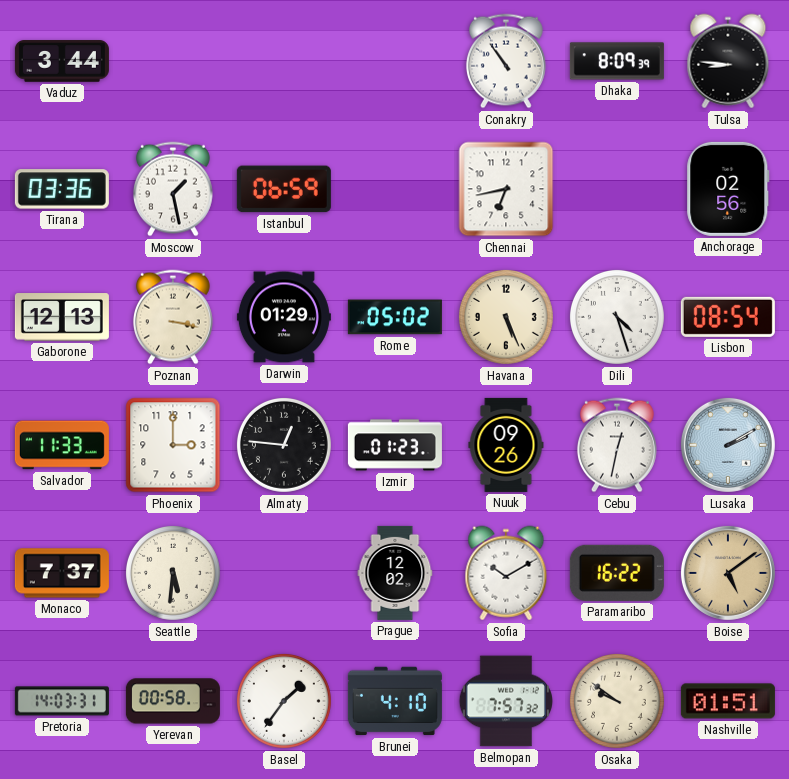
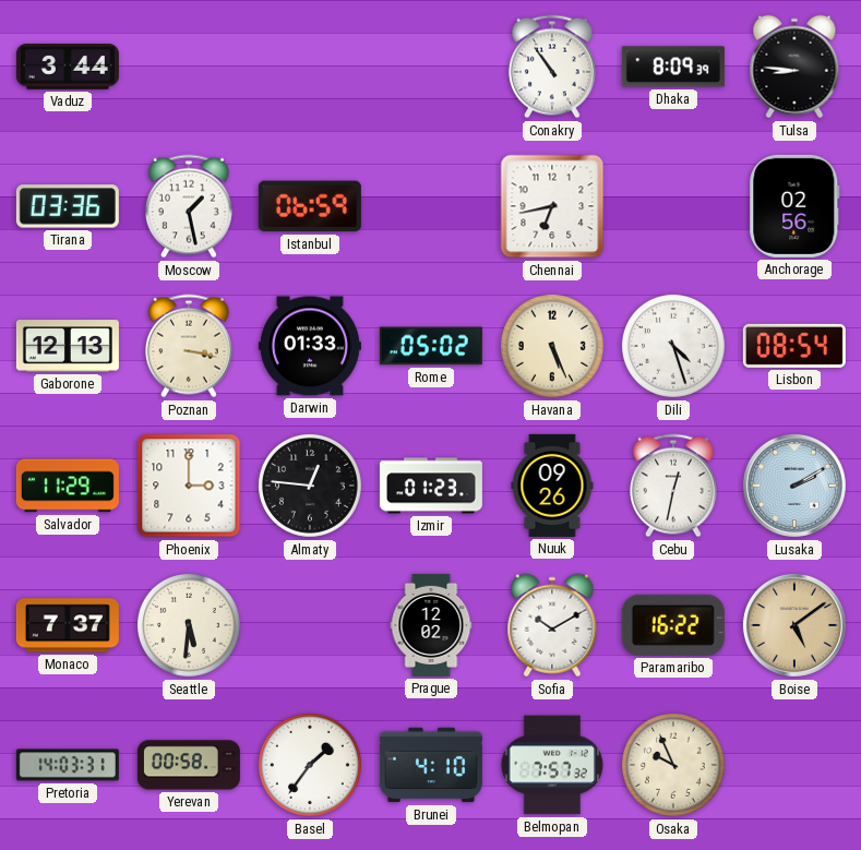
Darwin: 01:29 -> 01:33 (310, 346)
Salvador: 11:33 -> 11:29 (68, 486)
Osaka: 9:51 -> 9:56 (673, 765)
Nashville: 01:51 -> none (728, 701)
